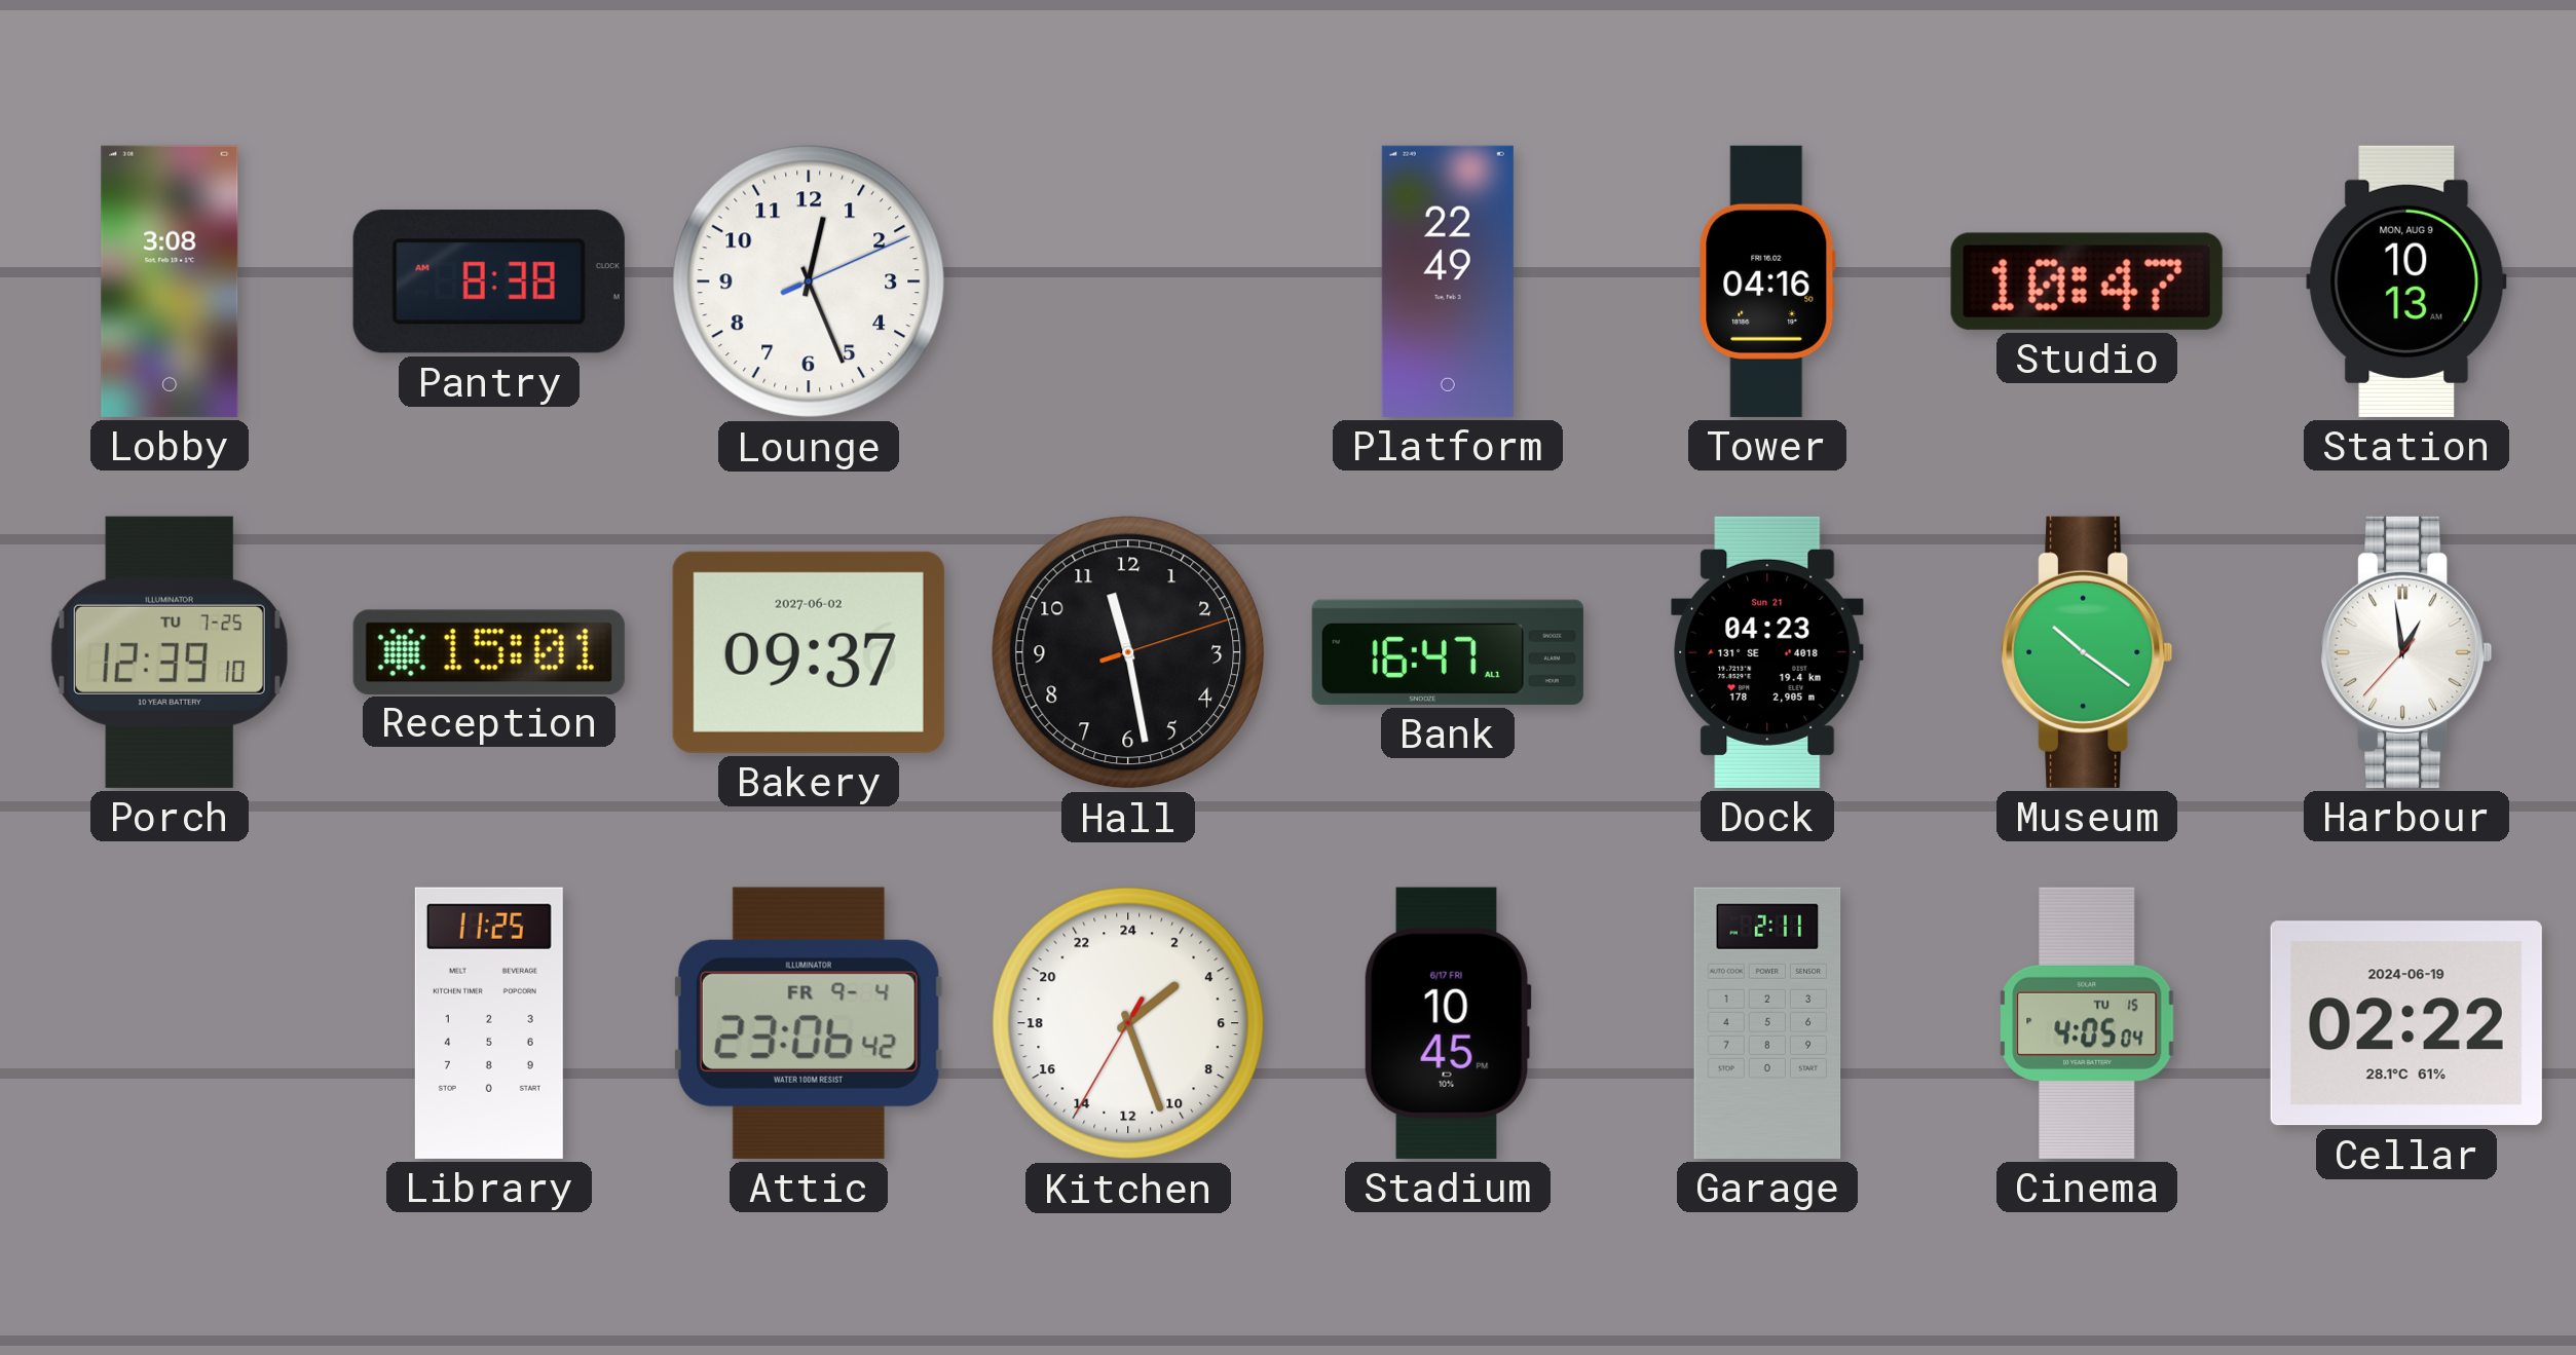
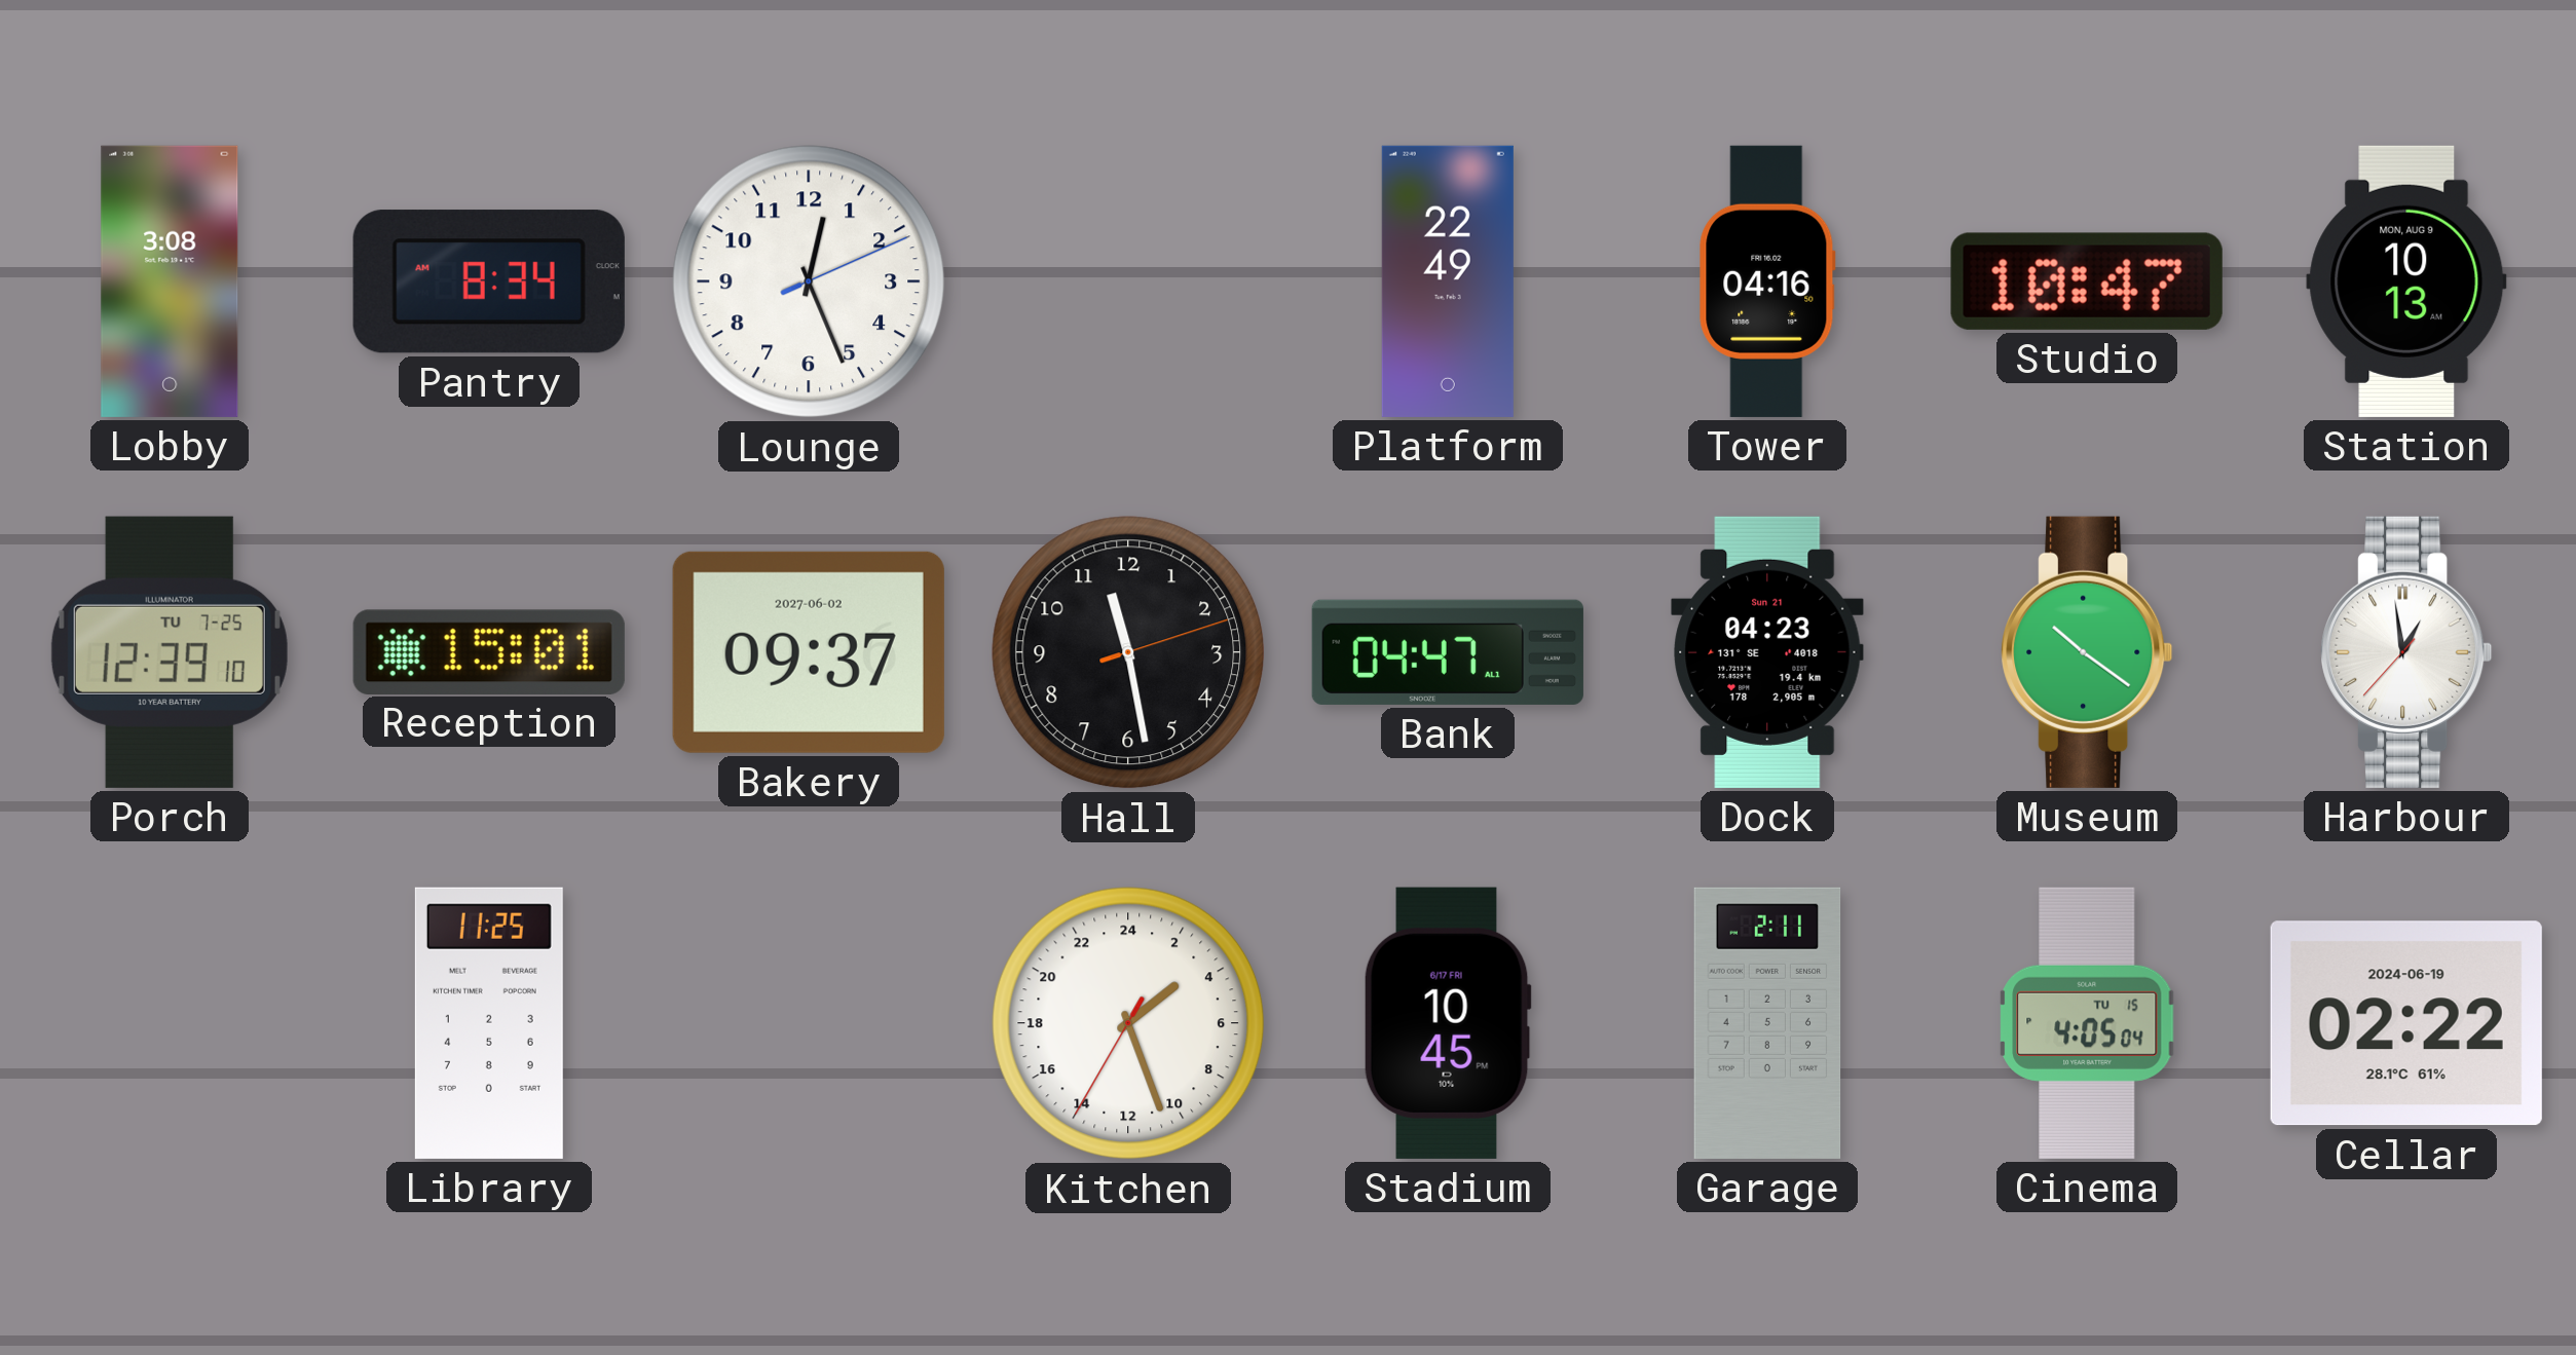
Pantry: 8:38 -> 8:34 (489, 281)
Bank: 16:47 -> 04:47 (1448, 652)
Attic: 23:06 -> none (809, 1023)
